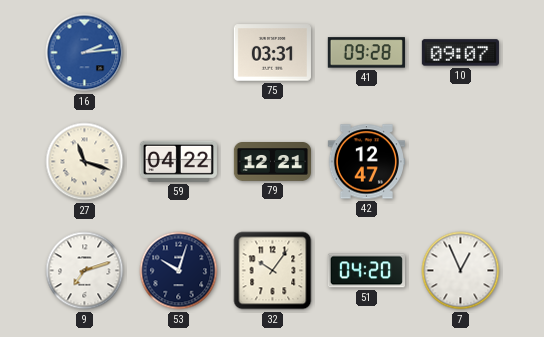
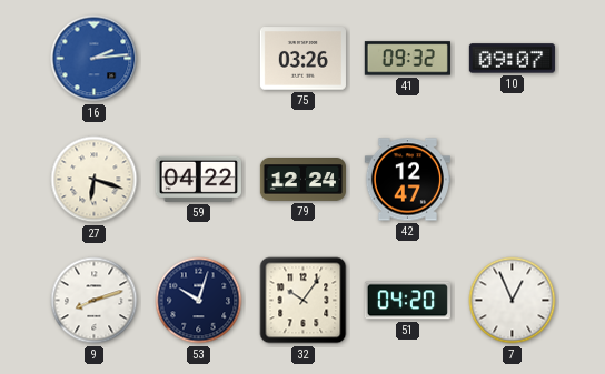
75: 03:31 -> 03:26 (302, 59)
41: 09:28 -> 09:32 (407, 59)
27: 11:18 -> 6:18 (95, 180)
79: 12:21 -> 12:24 (302, 180)
9: 7:12 -> 8:12 (95, 301)
